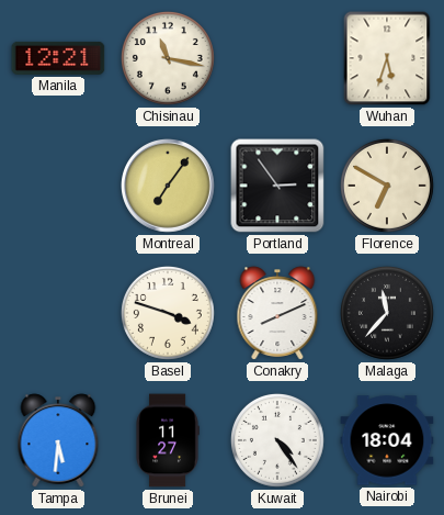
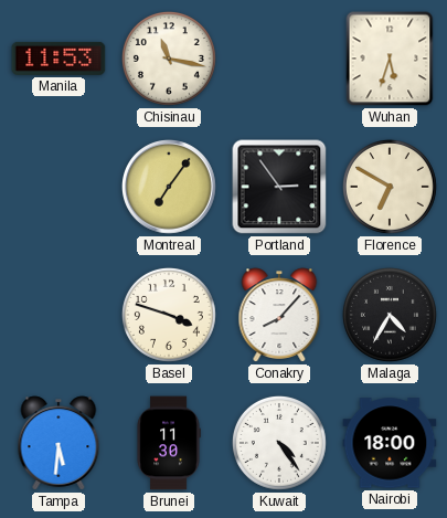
Manila: 12:21 -> 11:53 (58, 59)
Conakry: 8:11 -> 8:07 (279, 315)
Malaga: 11:37 -> 4:35 (390, 315)
Brunei: 11:27 -> 11:30 (169, 443)
Nairobi: 18:04 -> 18:00 (390, 443)
